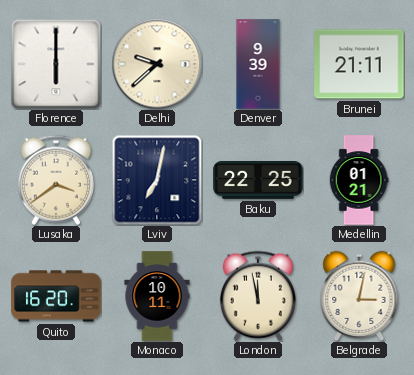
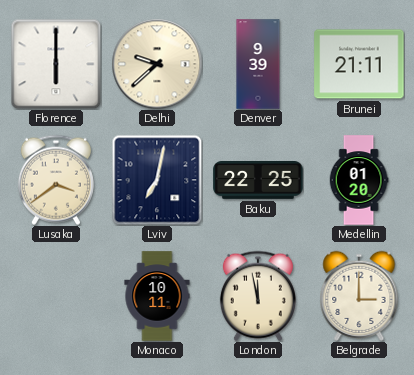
Medellin: 01:21 -> 01:20 (359, 180)
Quito: 16:20 -> none (56, 296)
Belgrade: 3:02 -> 3:00 (359, 296)
